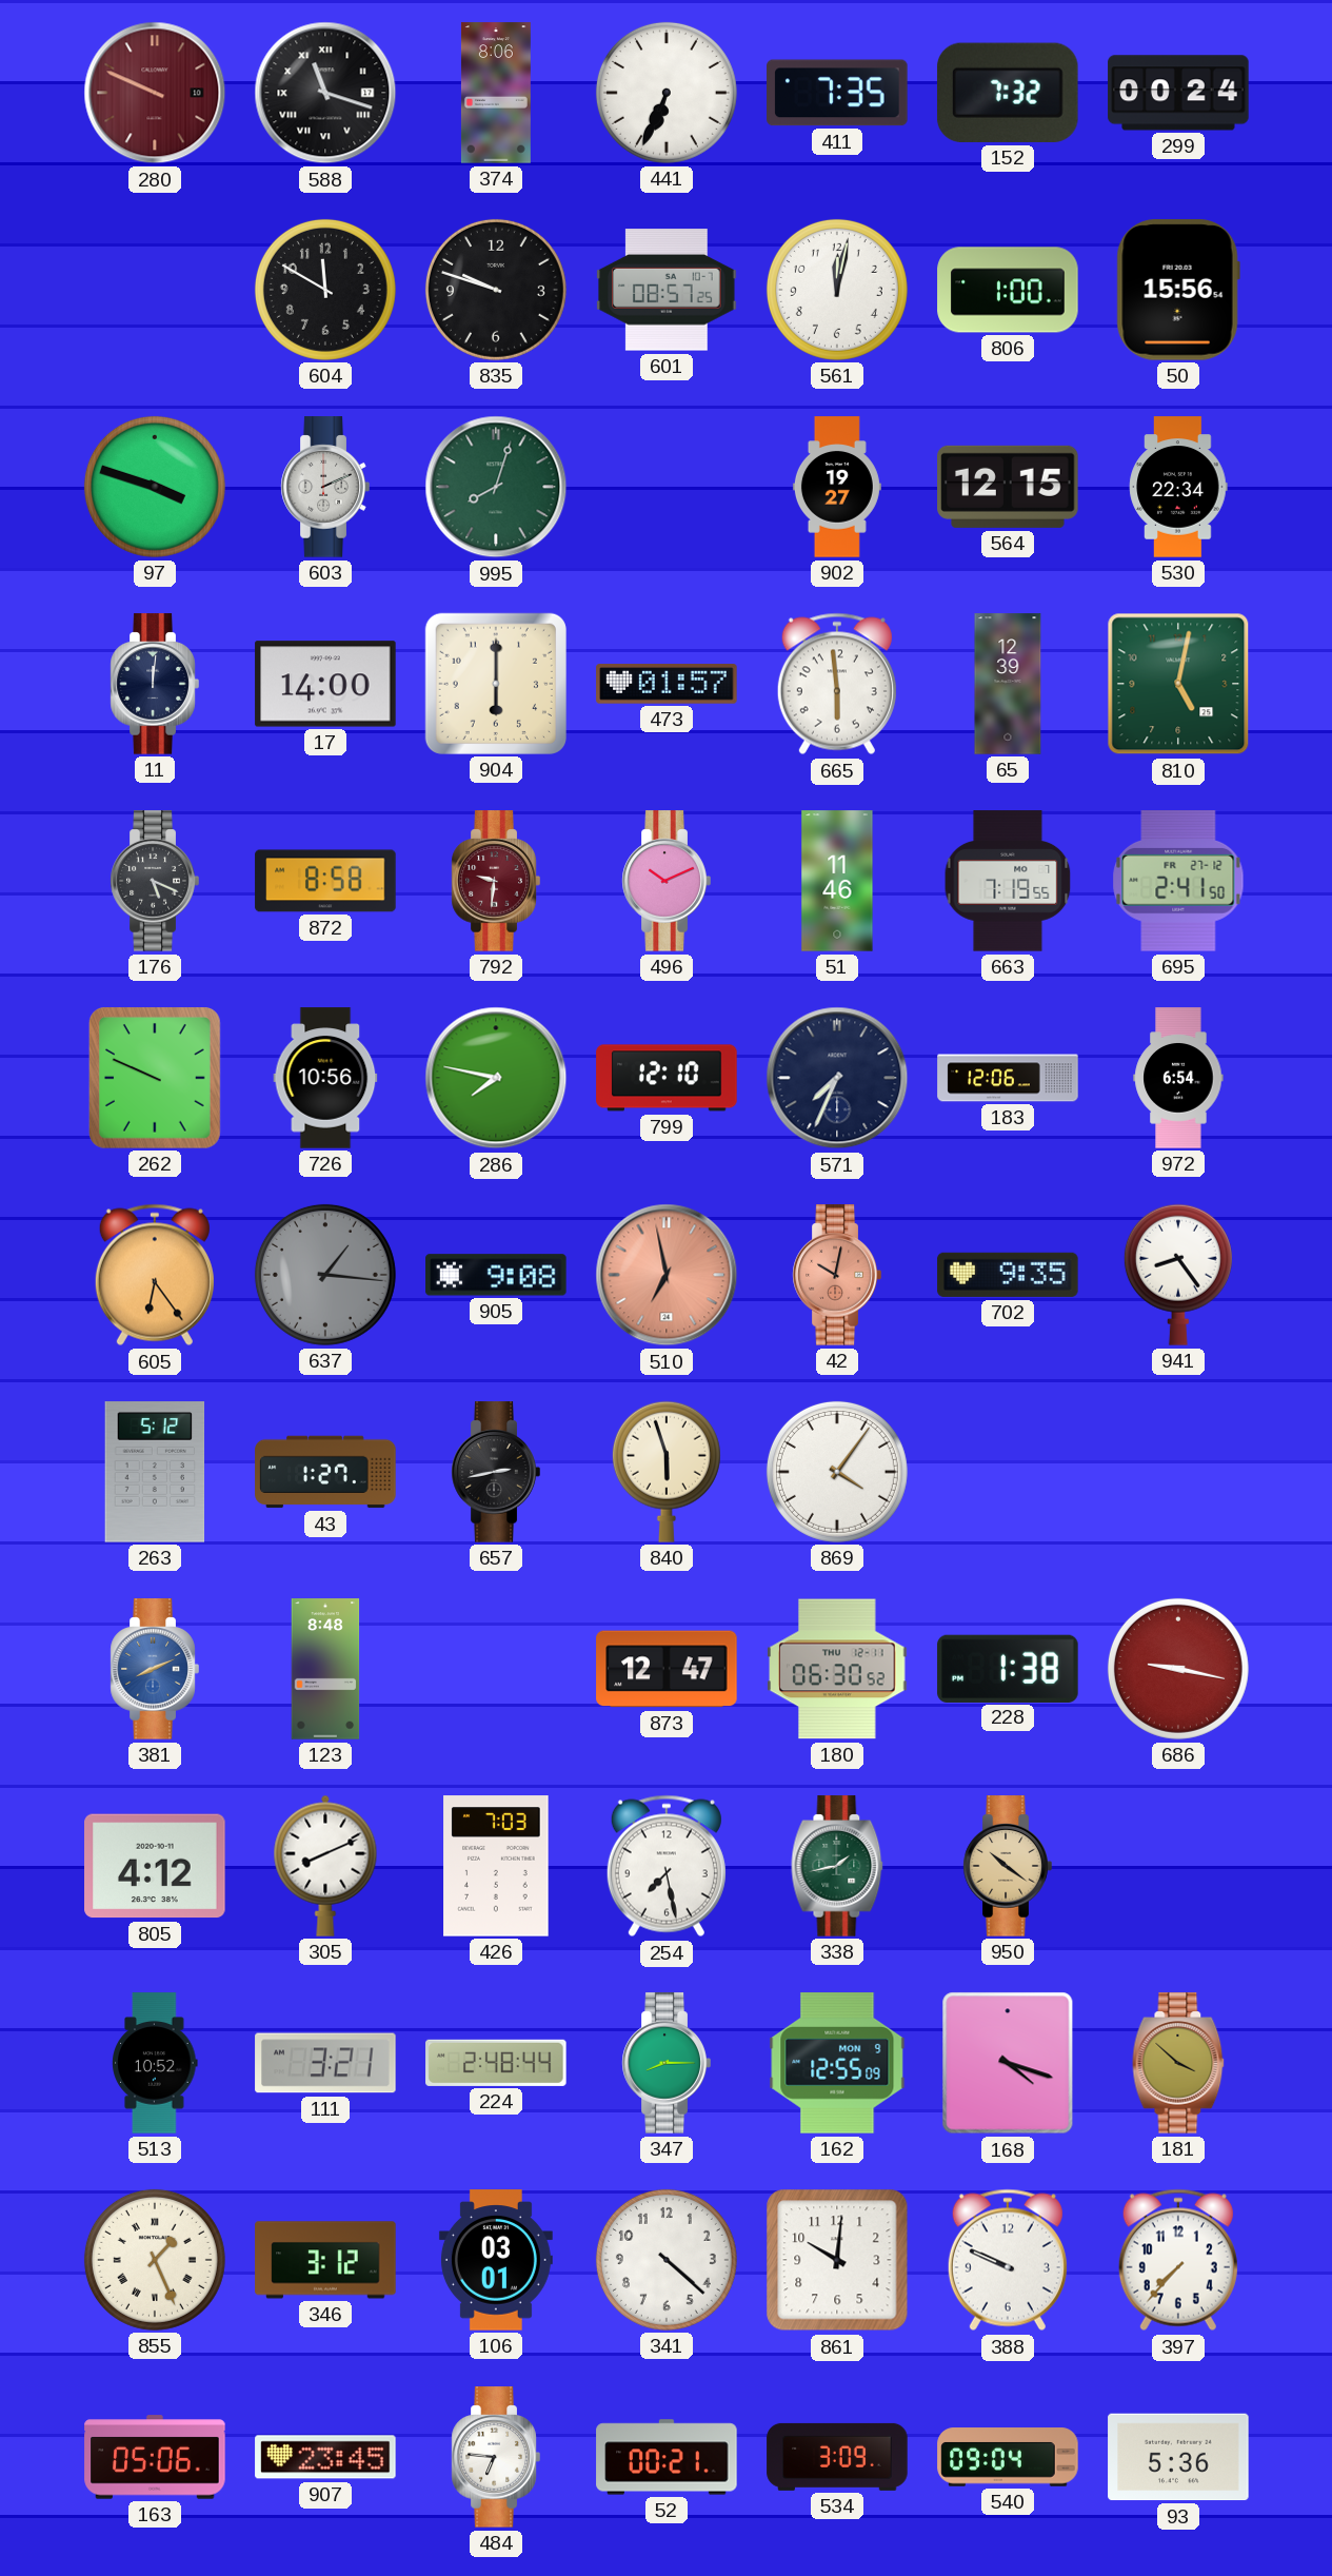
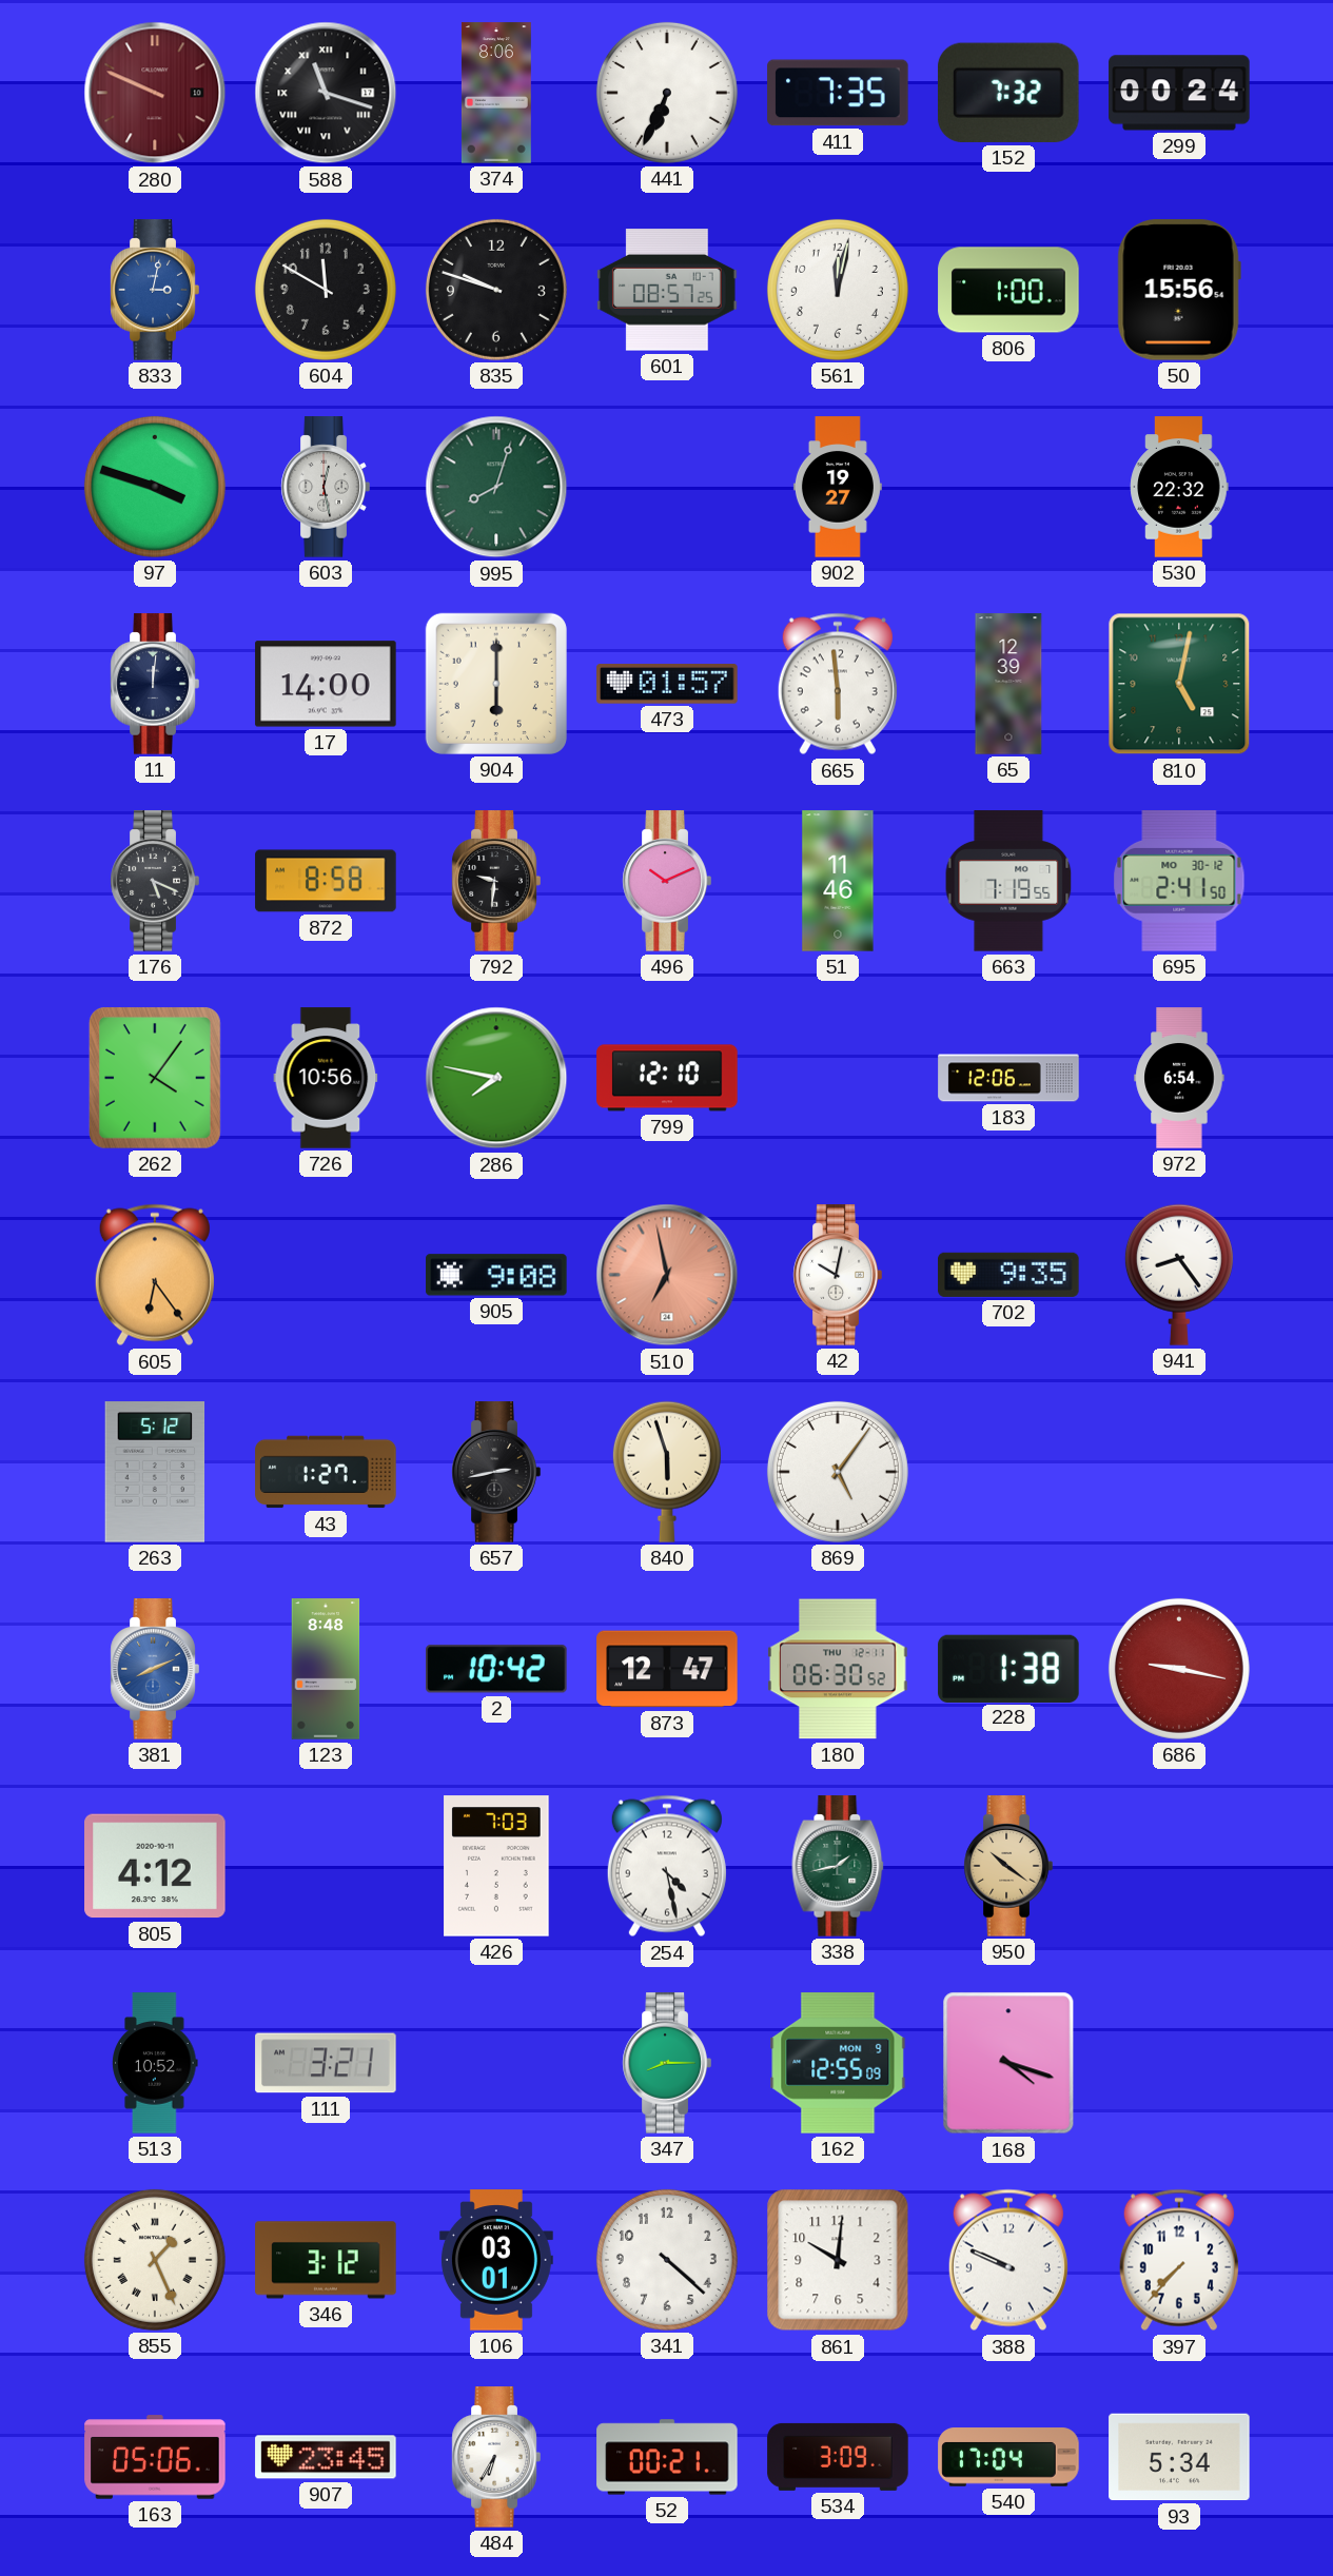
833: none -> 3:02 (155, 290)
603: 2:11 -> 12:28 (326, 487)
564: 12:15 -> none (1008, 487)
530: 22:34 -> 22:32 (1179, 487)
792 dial: burgundy -> black (496, 881)
695 date: FR 27-12 -> MO 30-12 (1179, 882)
262: 9:49 -> 4:06 (155, 1079)
571: 7:34 -> none (837, 1078)
637: 1:16 -> none (325, 1275)
42 dial: salmon -> white (838, 1275)
869: 4:06 -> 5:06 (838, 1472)
2: none -> 10:42 (496, 1669)
305: 8:11 -> none (325, 1866)
254: 7:28 -> 4:28 (667, 1866)
224: 2:48 -> none (496, 2063)
181: 3:52 -> none (1178, 2063)
484: 6:46 -> 6:35 (496, 2457)
540: 09:04 -> 17:04 (1008, 2457)
93: 5:36 -> 5:34 (1179, 2457)
